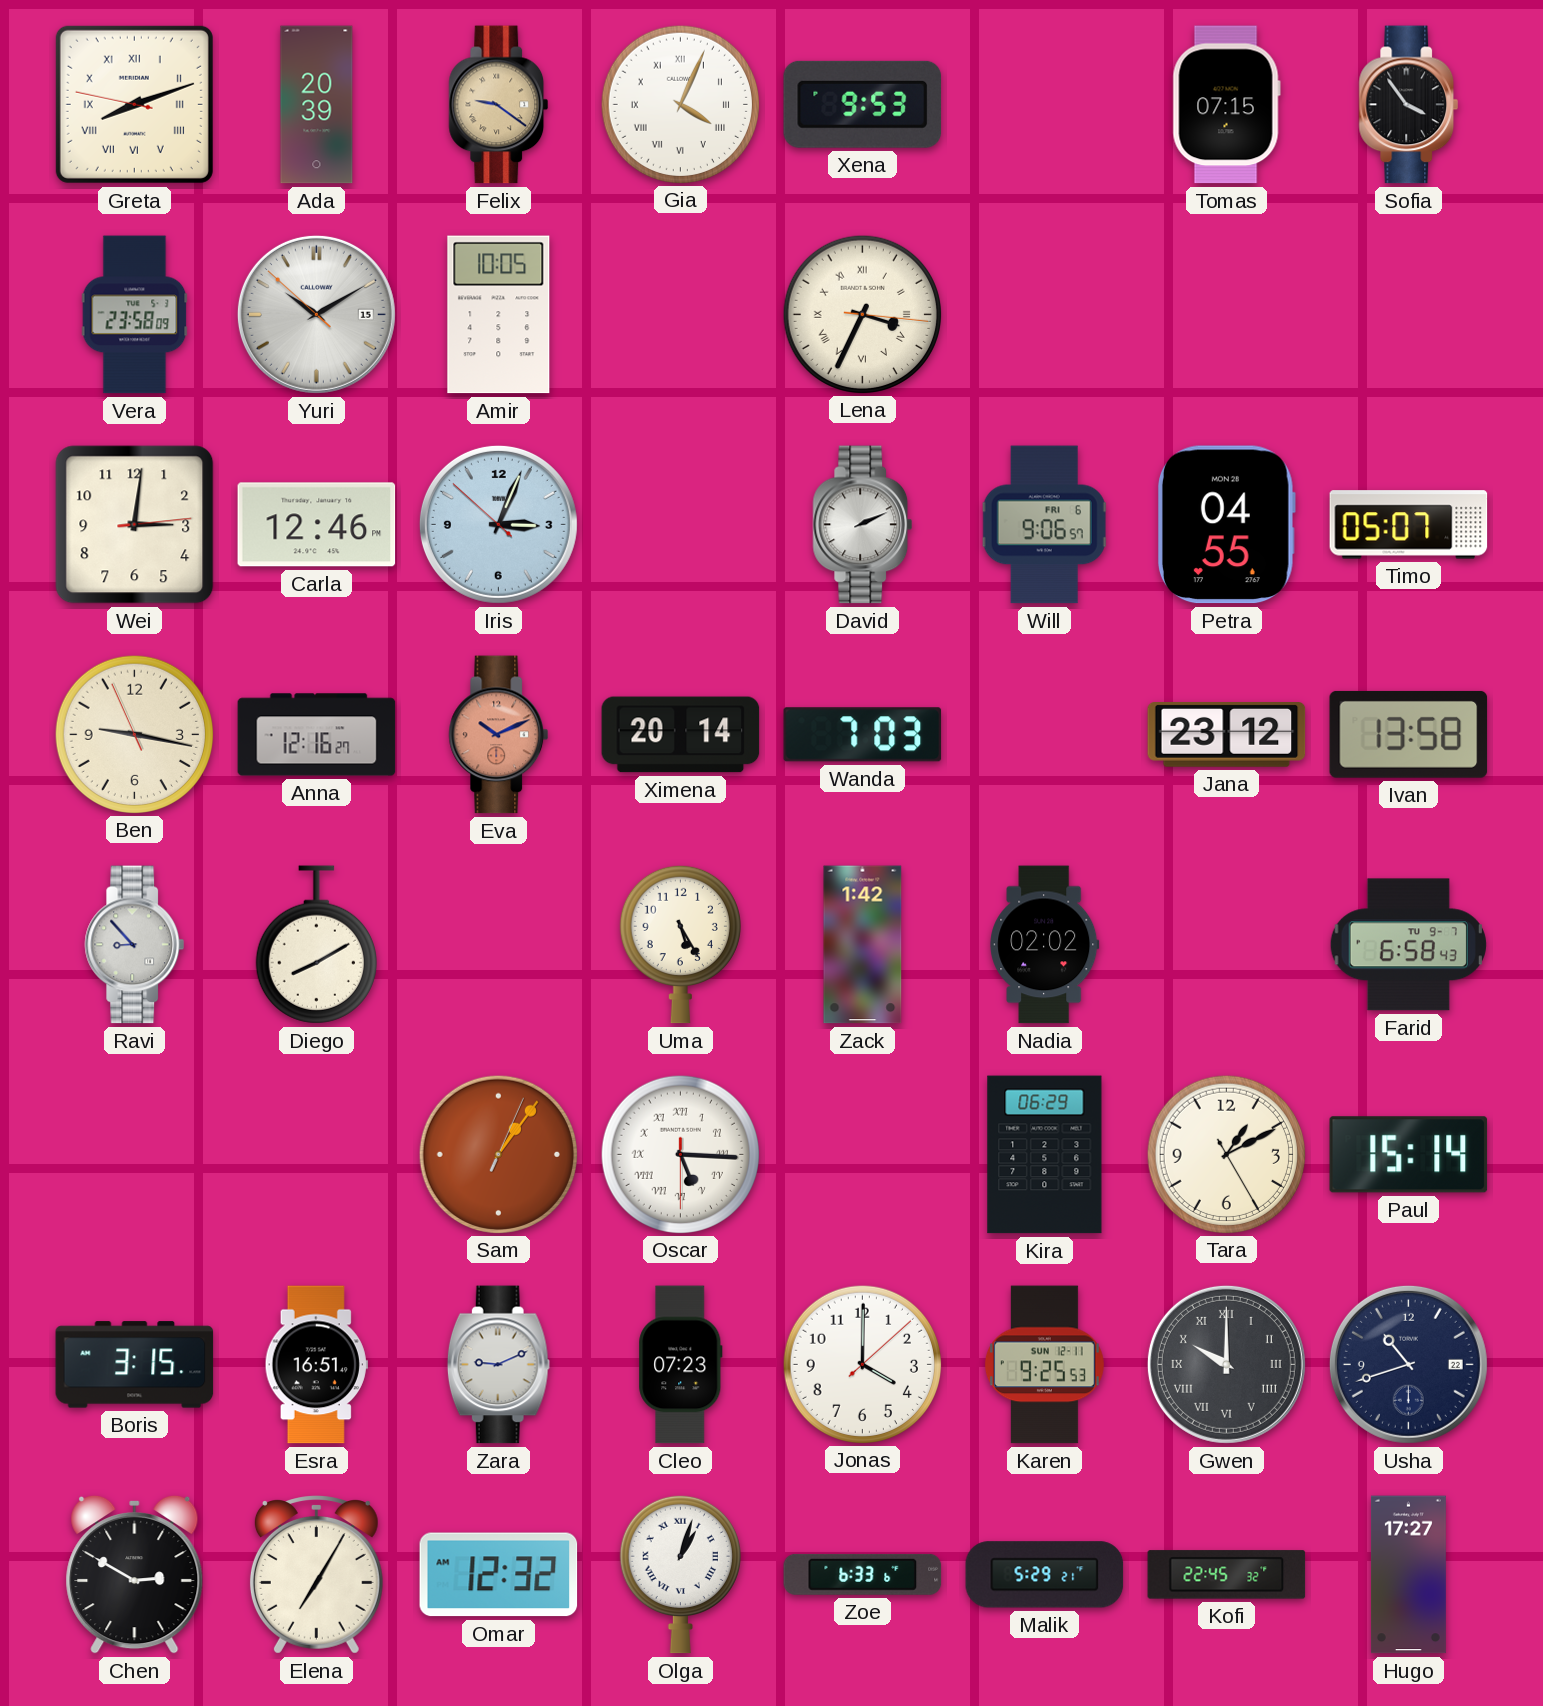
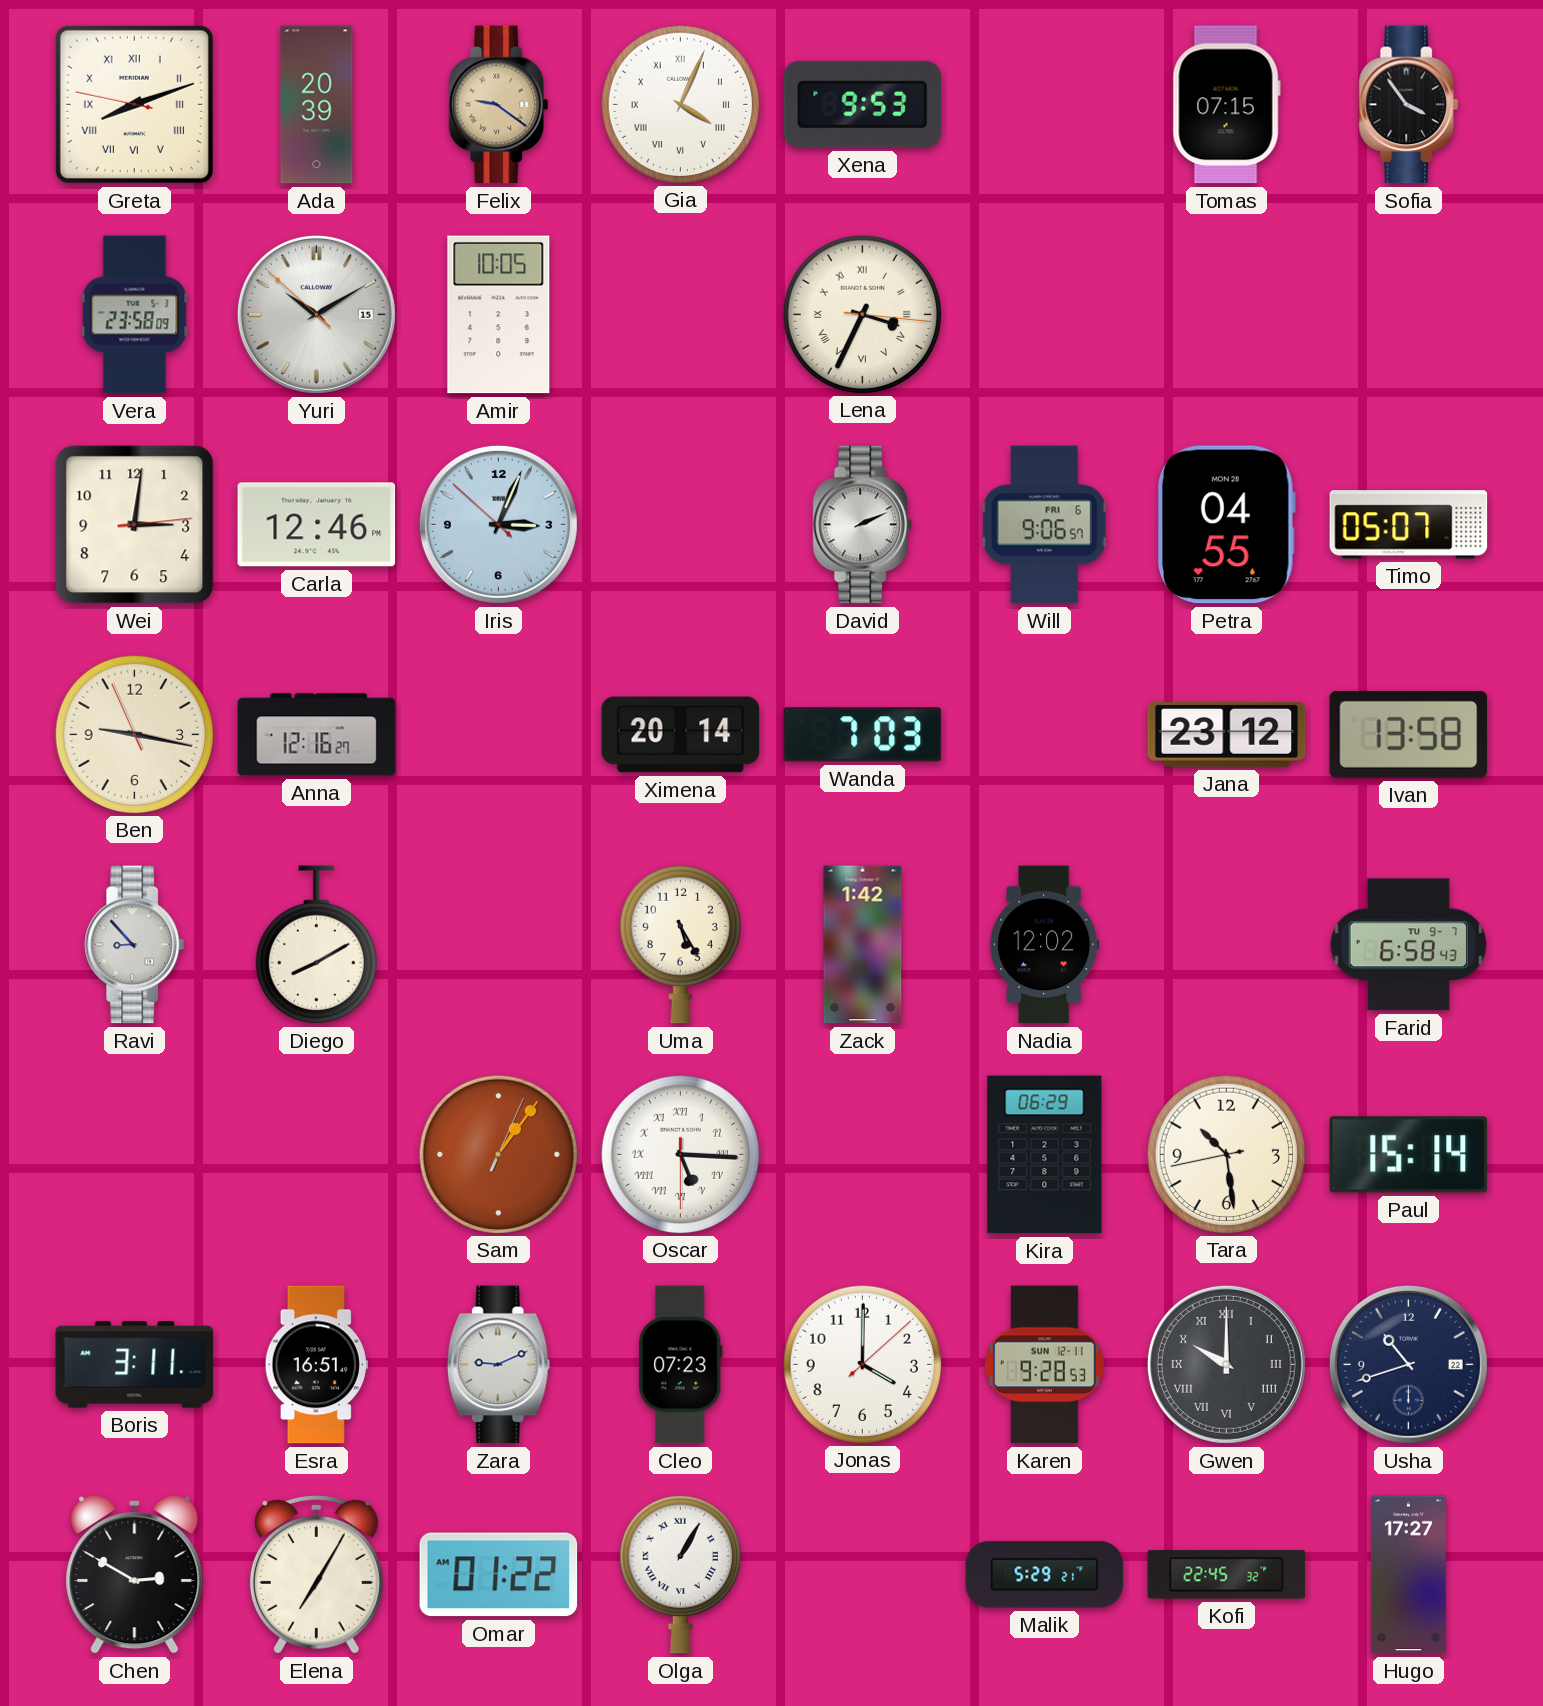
Eva: 10:11 -> none (499, 735)
Nadia: 02:02 -> 12:02 (1045, 945)
Tara: 1:10 -> 10:28 (1226, 1154)
Boris: 3:15 -> 3:11 (135, 1365)
Karen: 9:25 -> 9:28 (1044, 1365)
Omar: 12:32 -> 01:22 (499, 1575)
Olga: 1:03 -> 1:05 (680, 1574)
Zoe: 6:33 -> none (863, 1574)
